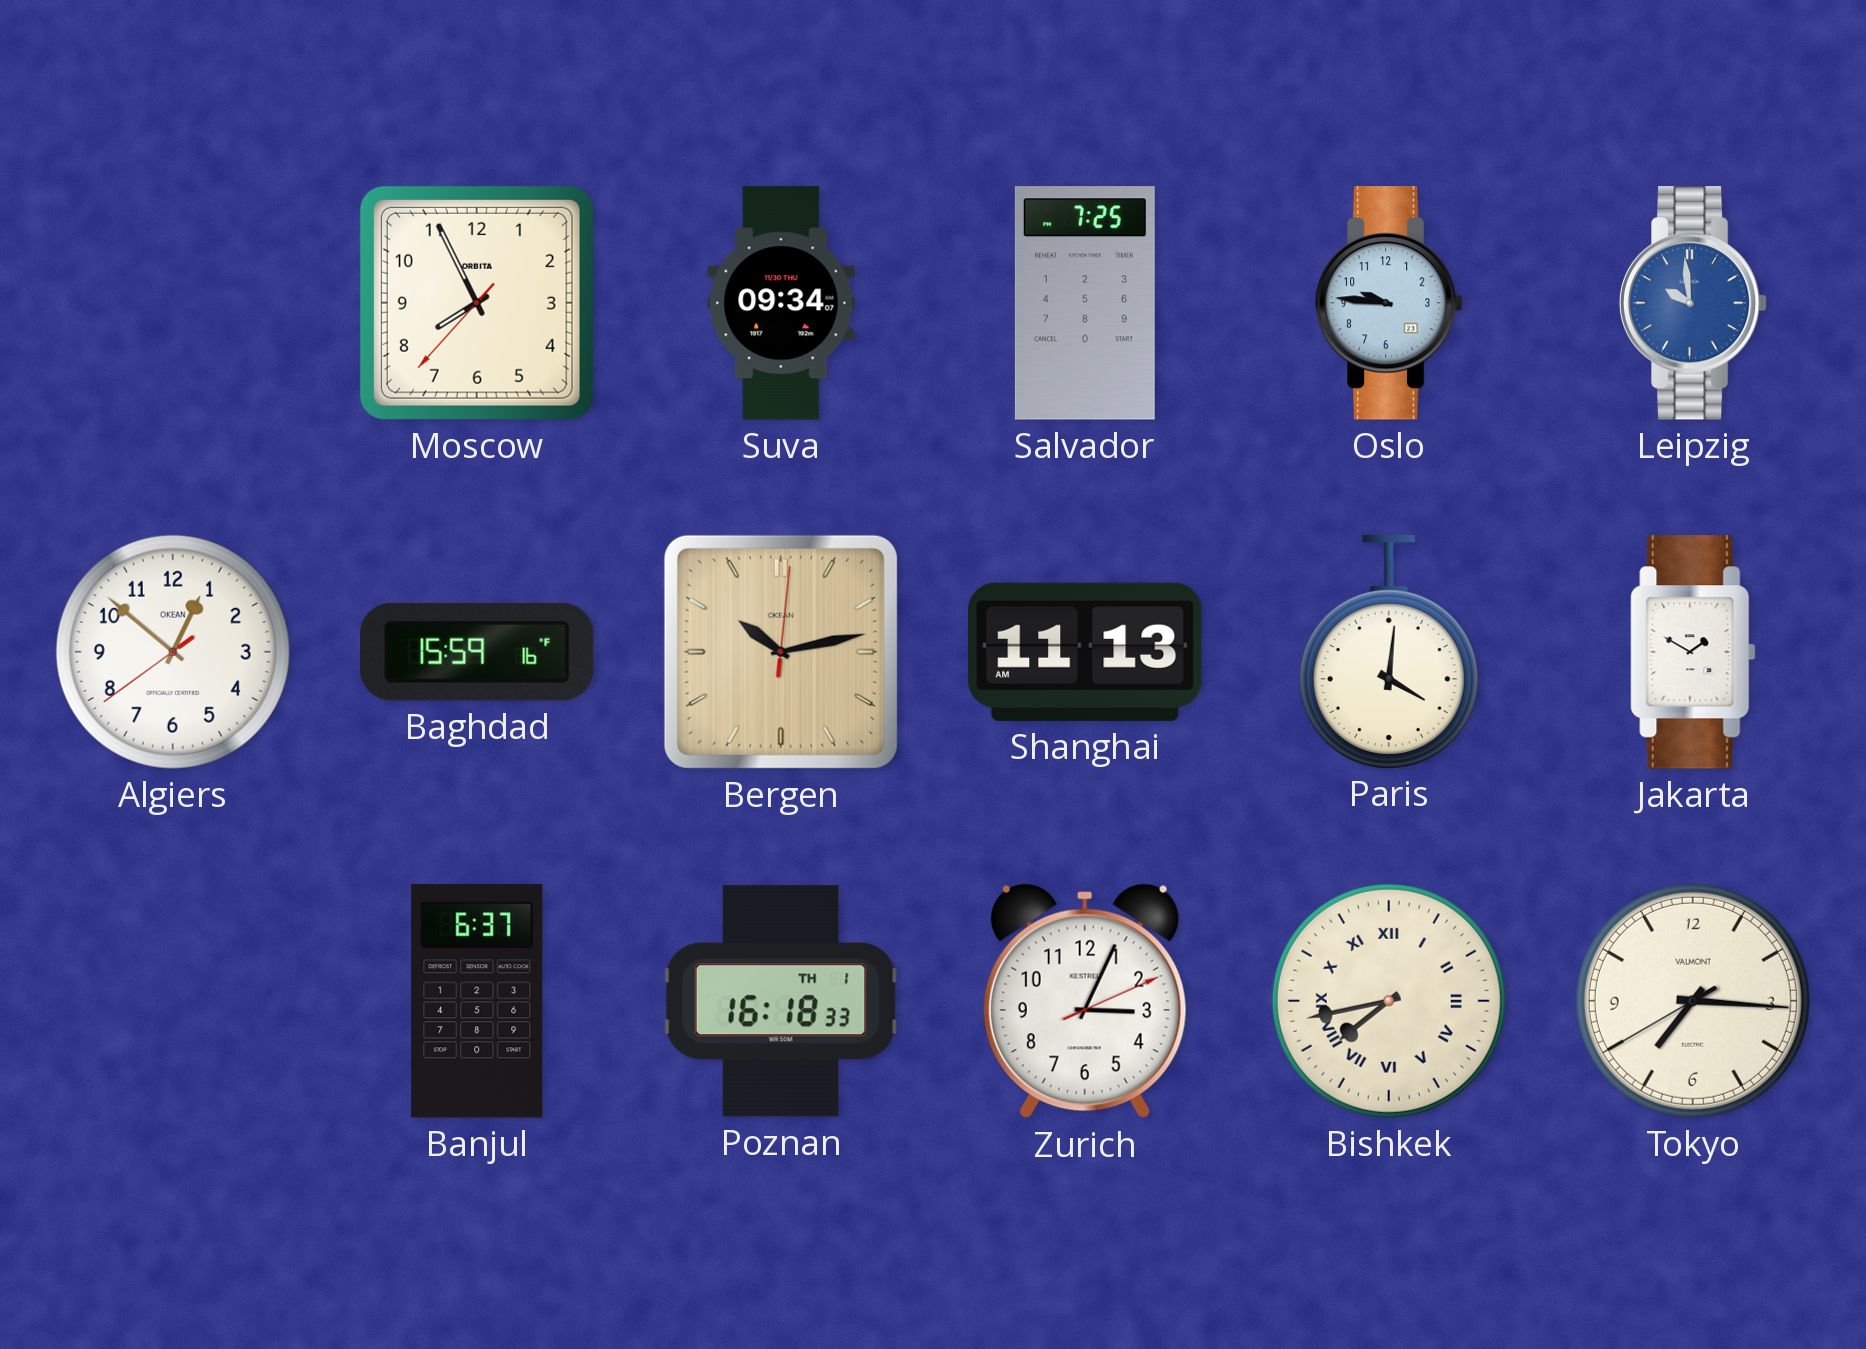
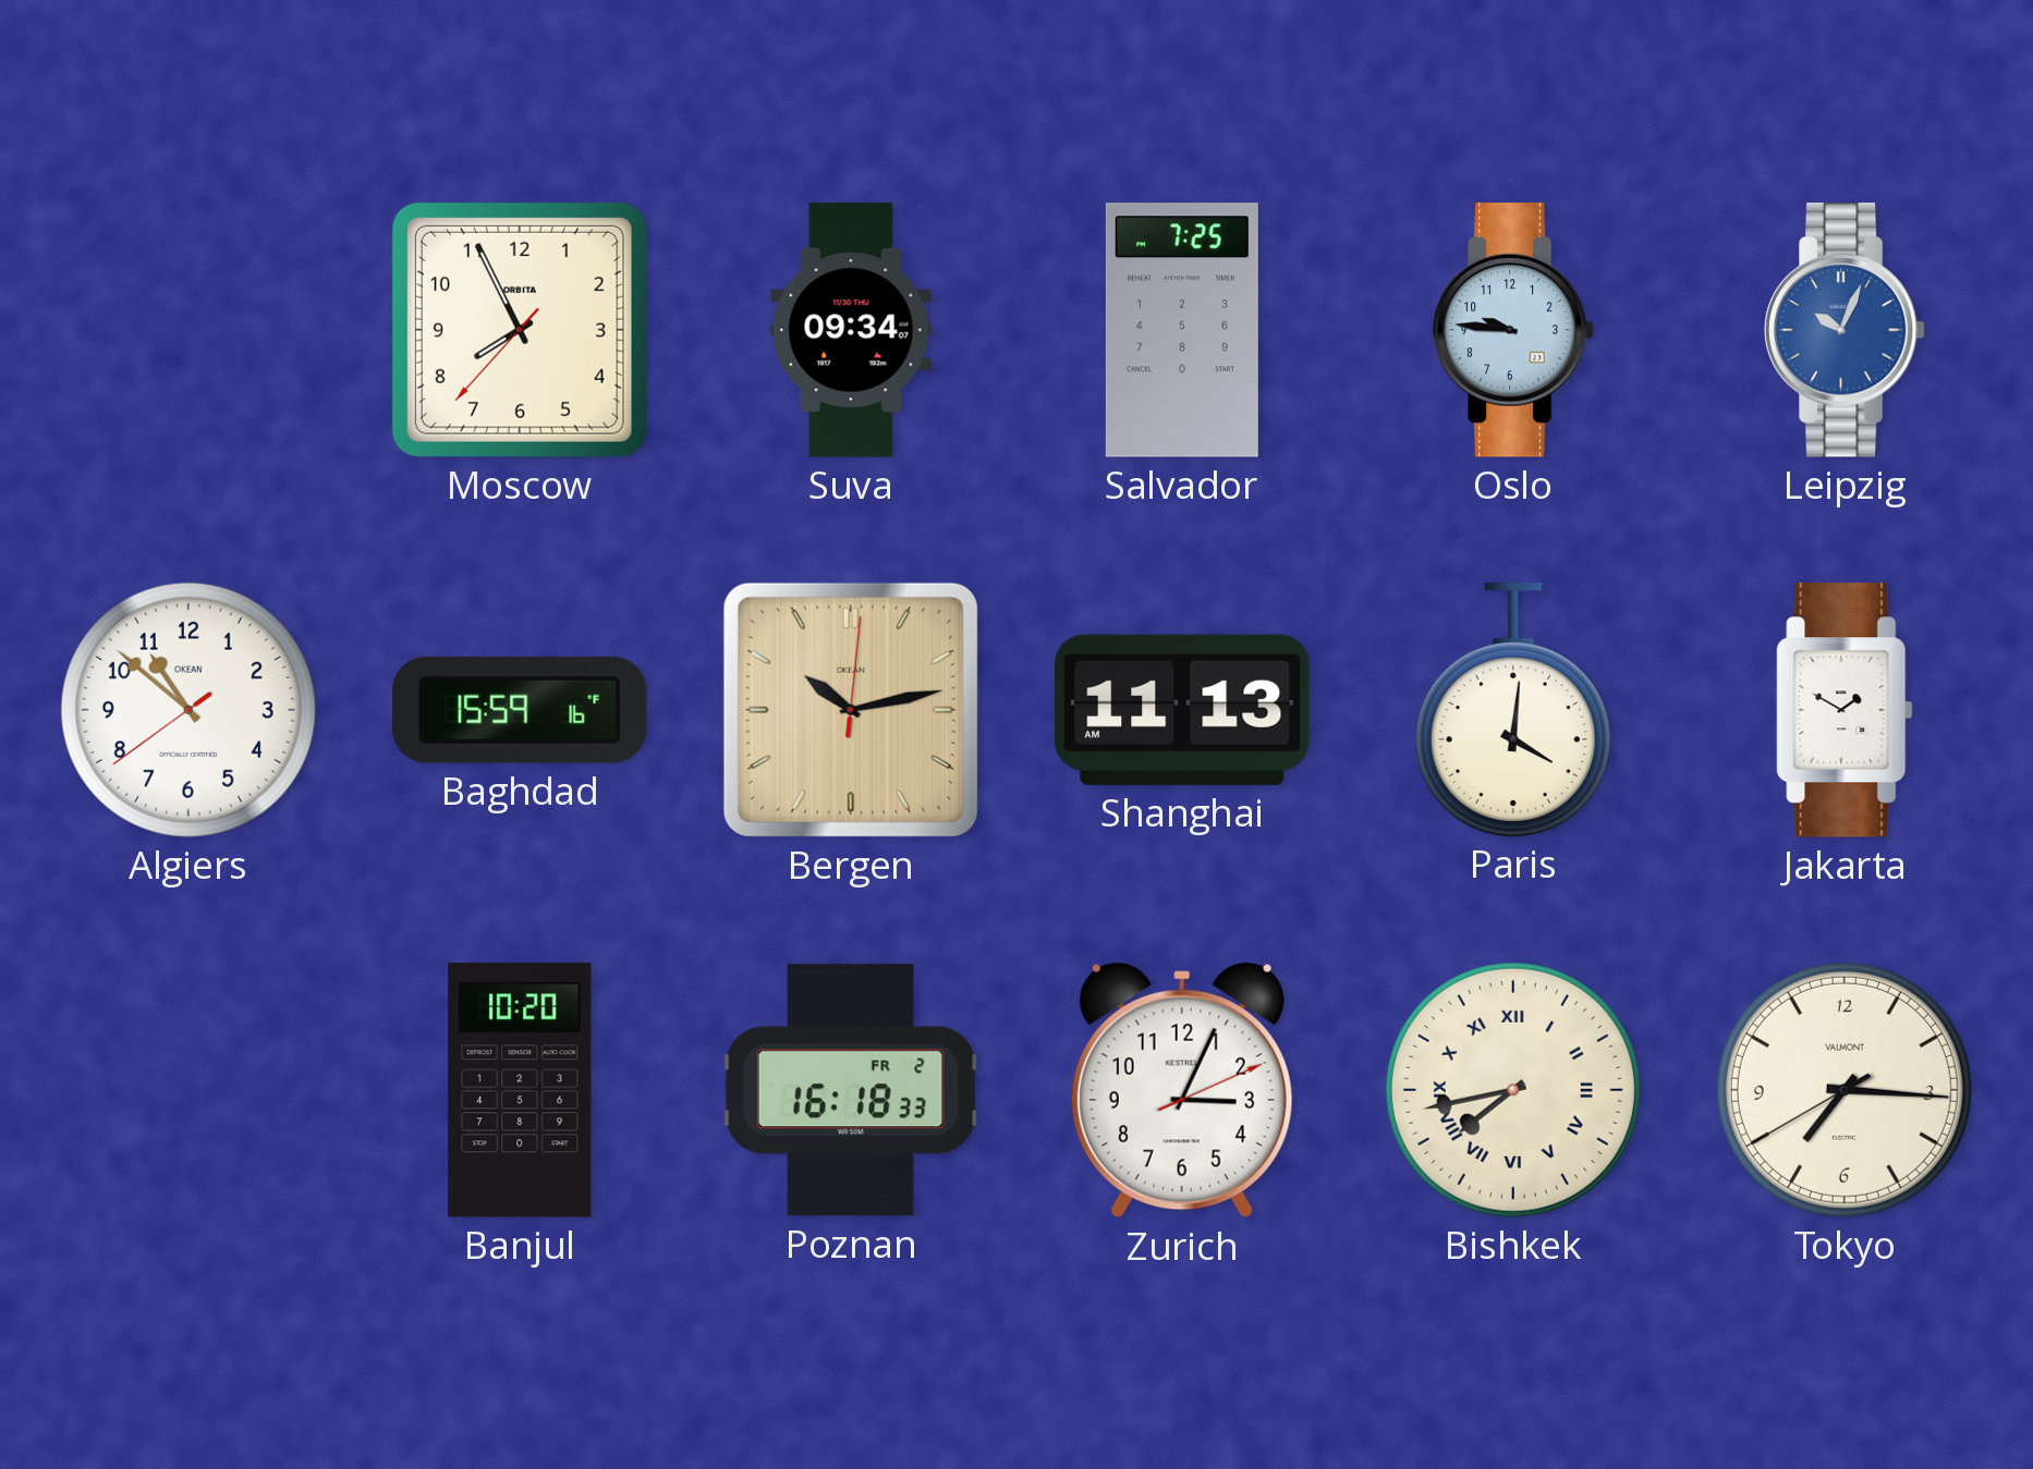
Leipzig: 9:59 -> 10:04 (1845, 330)
Algiers: 12:51 -> 10:51 (188, 710)
Banjul: 6:37 -> 10:20 (520, 1090)
Poznan date: TH 1 -> FR 2 (851, 1090)
